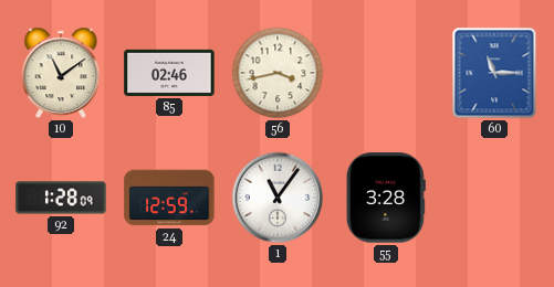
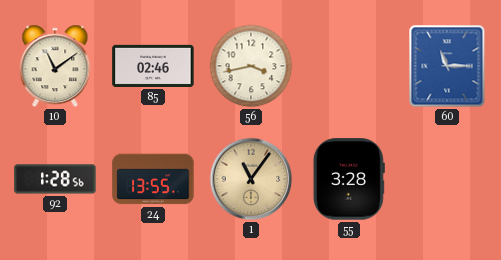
92: 1:28:09 -> 1:28:56 (55, 179)
24: 12:59 -> 13:55 (153, 179)
1 dial: white -> champagne (251, 179)
